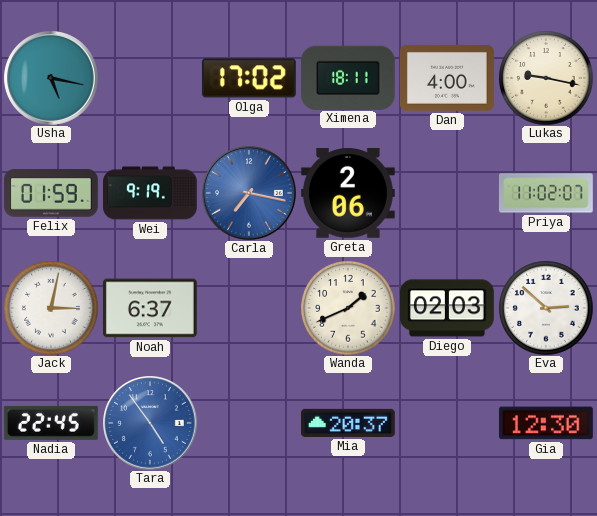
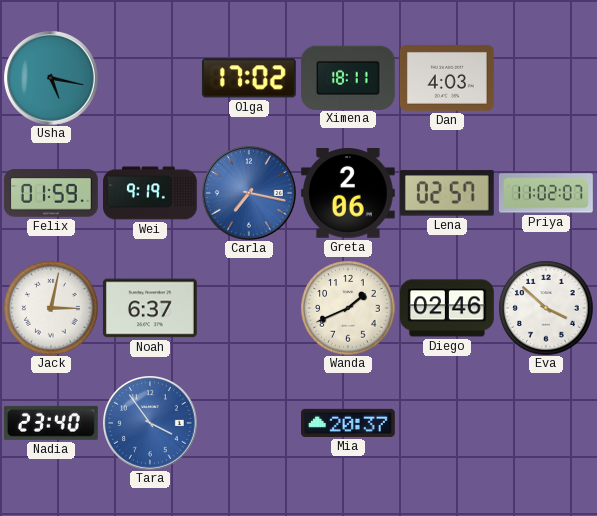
Dan: 4:00 -> 4:03 (447, 78)
Lukas: 9:17 -> none (546, 78)
Lena: none -> 02:57 (447, 193)
Diego: 02:03 -> 02:46 (448, 308)
Eva: 2:52 -> 3:52 (546, 308)
Nadia: 22:45 -> 23:40 (51, 423)
Tara: 4:54 -> 3:54 (150, 423)
Gia: 12:30 -> none (546, 423)
